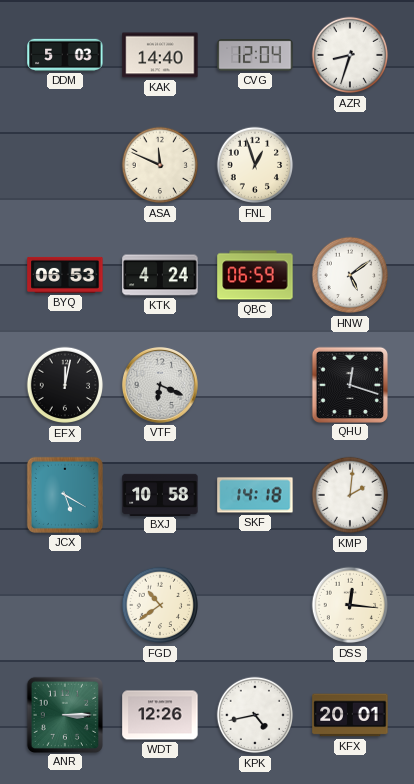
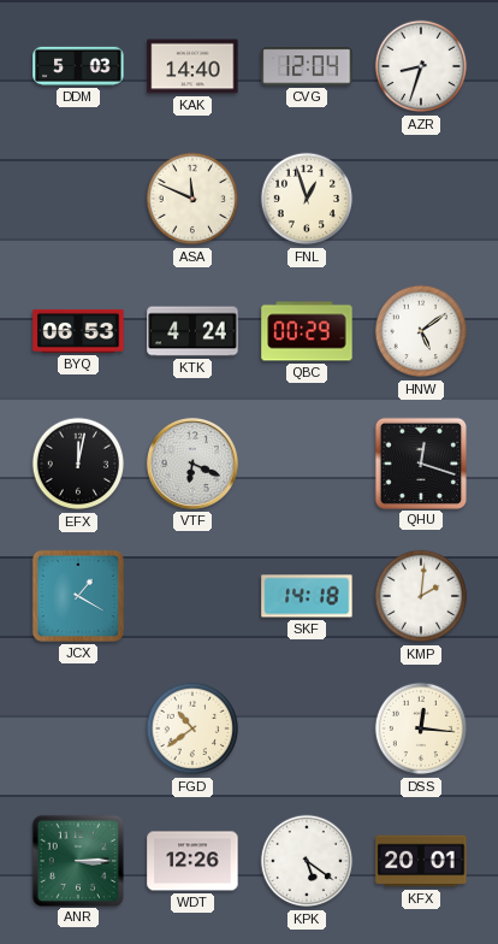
QBC: 06:59 -> 00:29 (307, 331)
JCX: 5:20 -> 1:20 (78, 596)
BXJ: 10:58 -> none (160, 494)
KPK: 4:43 -> 5:21 (307, 861)
